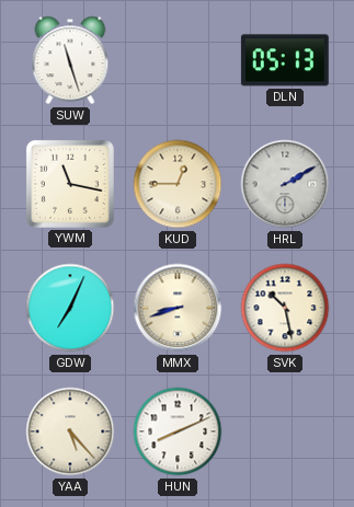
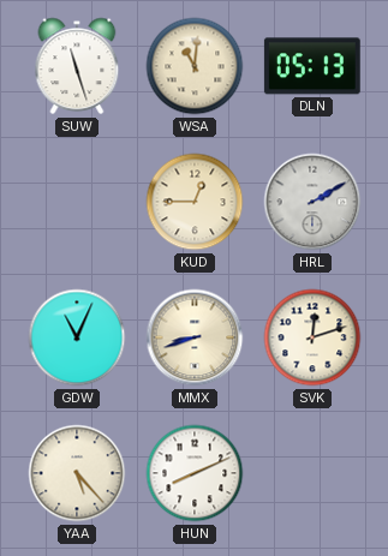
WSA: none -> 11:01 (195, 66)
YWM: 11:17 -> none (70, 184)
GDW: 7:04 -> 11:04 (77, 337)
SVK: 10:28 -> 12:12 (312, 337)
